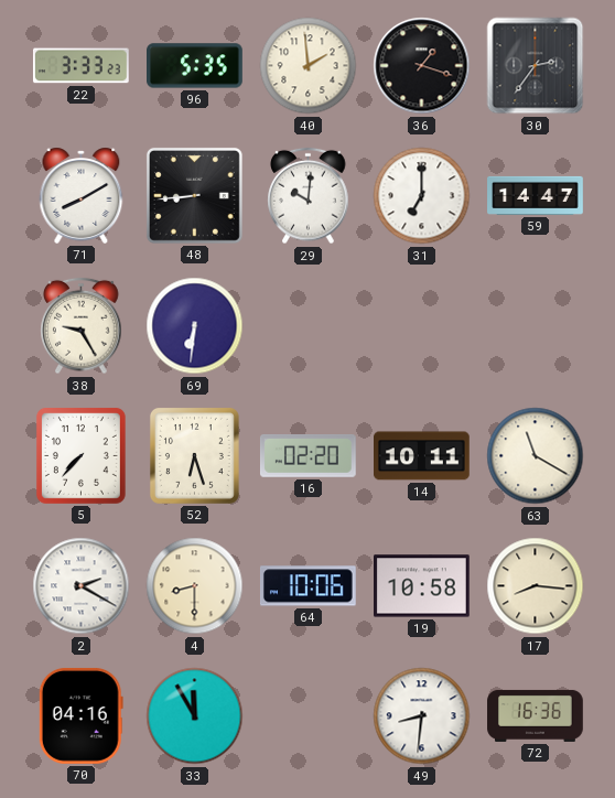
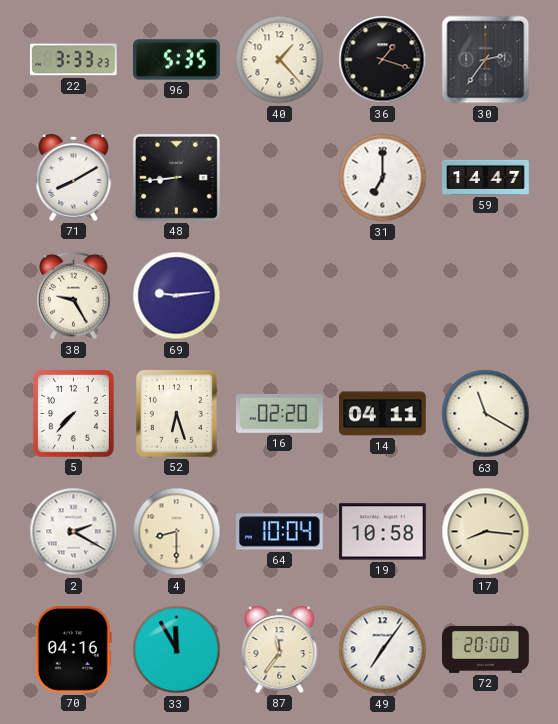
40: 1:59 -> 1:23 (280, 60)
29: 10:01 -> none (309, 196)
69: 6:31 -> 9:14 (177, 296)
14: 10:11 -> 04:11 (383, 414)
64: 10:06 -> 10:04 (279, 532)
87: none -> 11:36 (280, 649)
49: 8:31 -> 7:06 (383, 650)
72: 16:36 -> 20:00 (486, 649)
